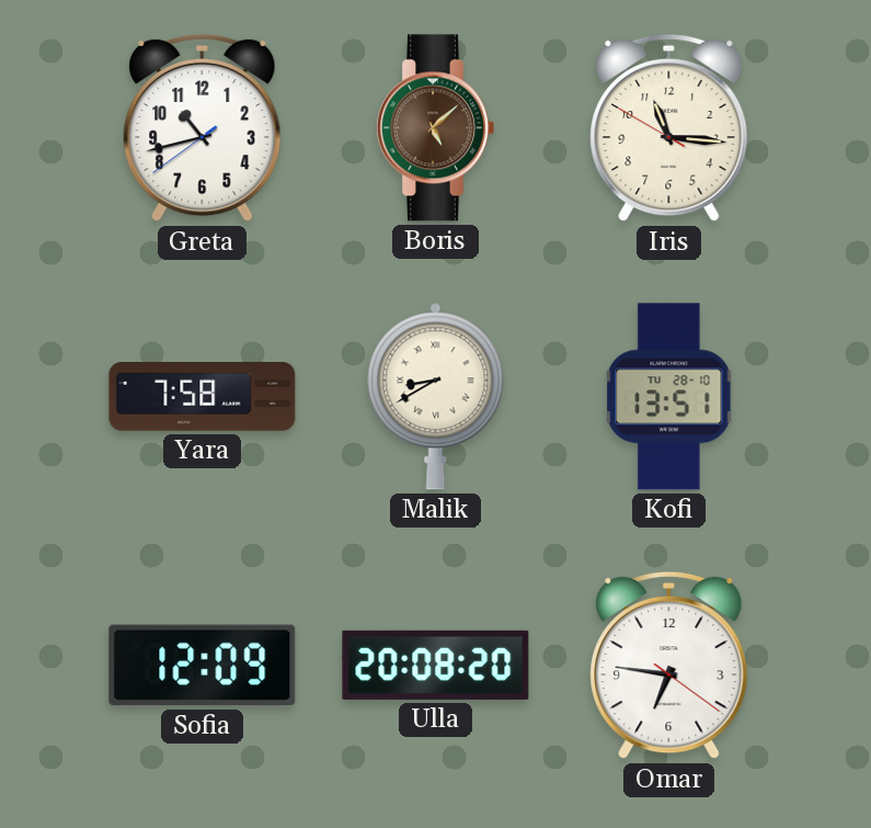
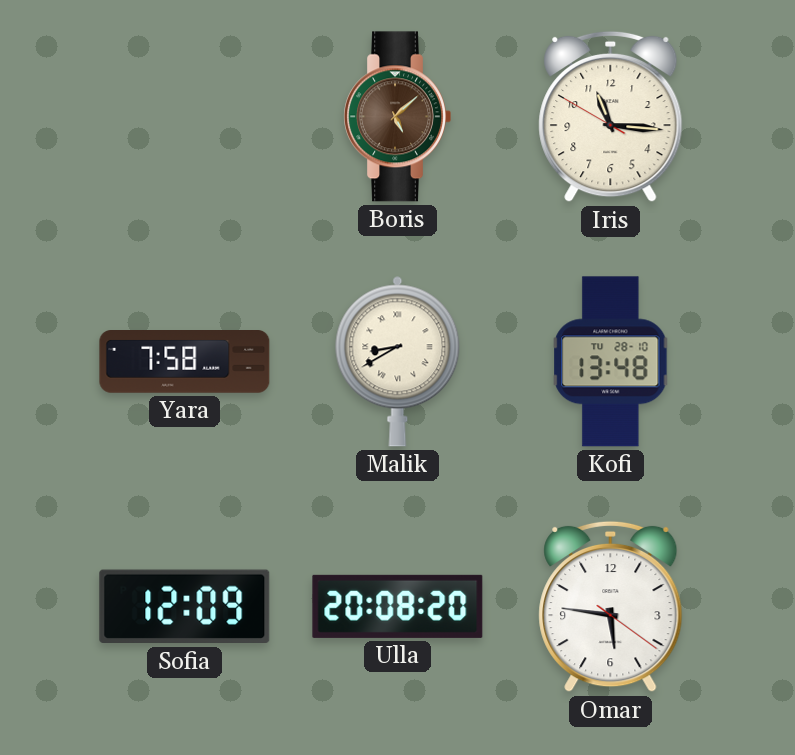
Greta: 10:42 -> none (203, 128)
Kofi: 13:51 -> 13:48 (611, 362)
Omar: 6:46 -> 5:46 (611, 607)
